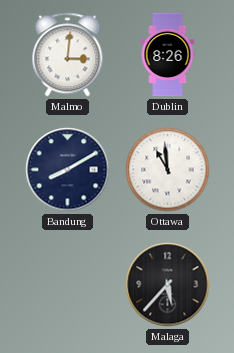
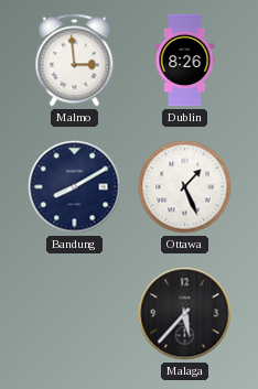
Malmo: 3:01 -> 2:59 (75, 61)
Ottawa: 10:59 -> 1:26 (185, 187)
